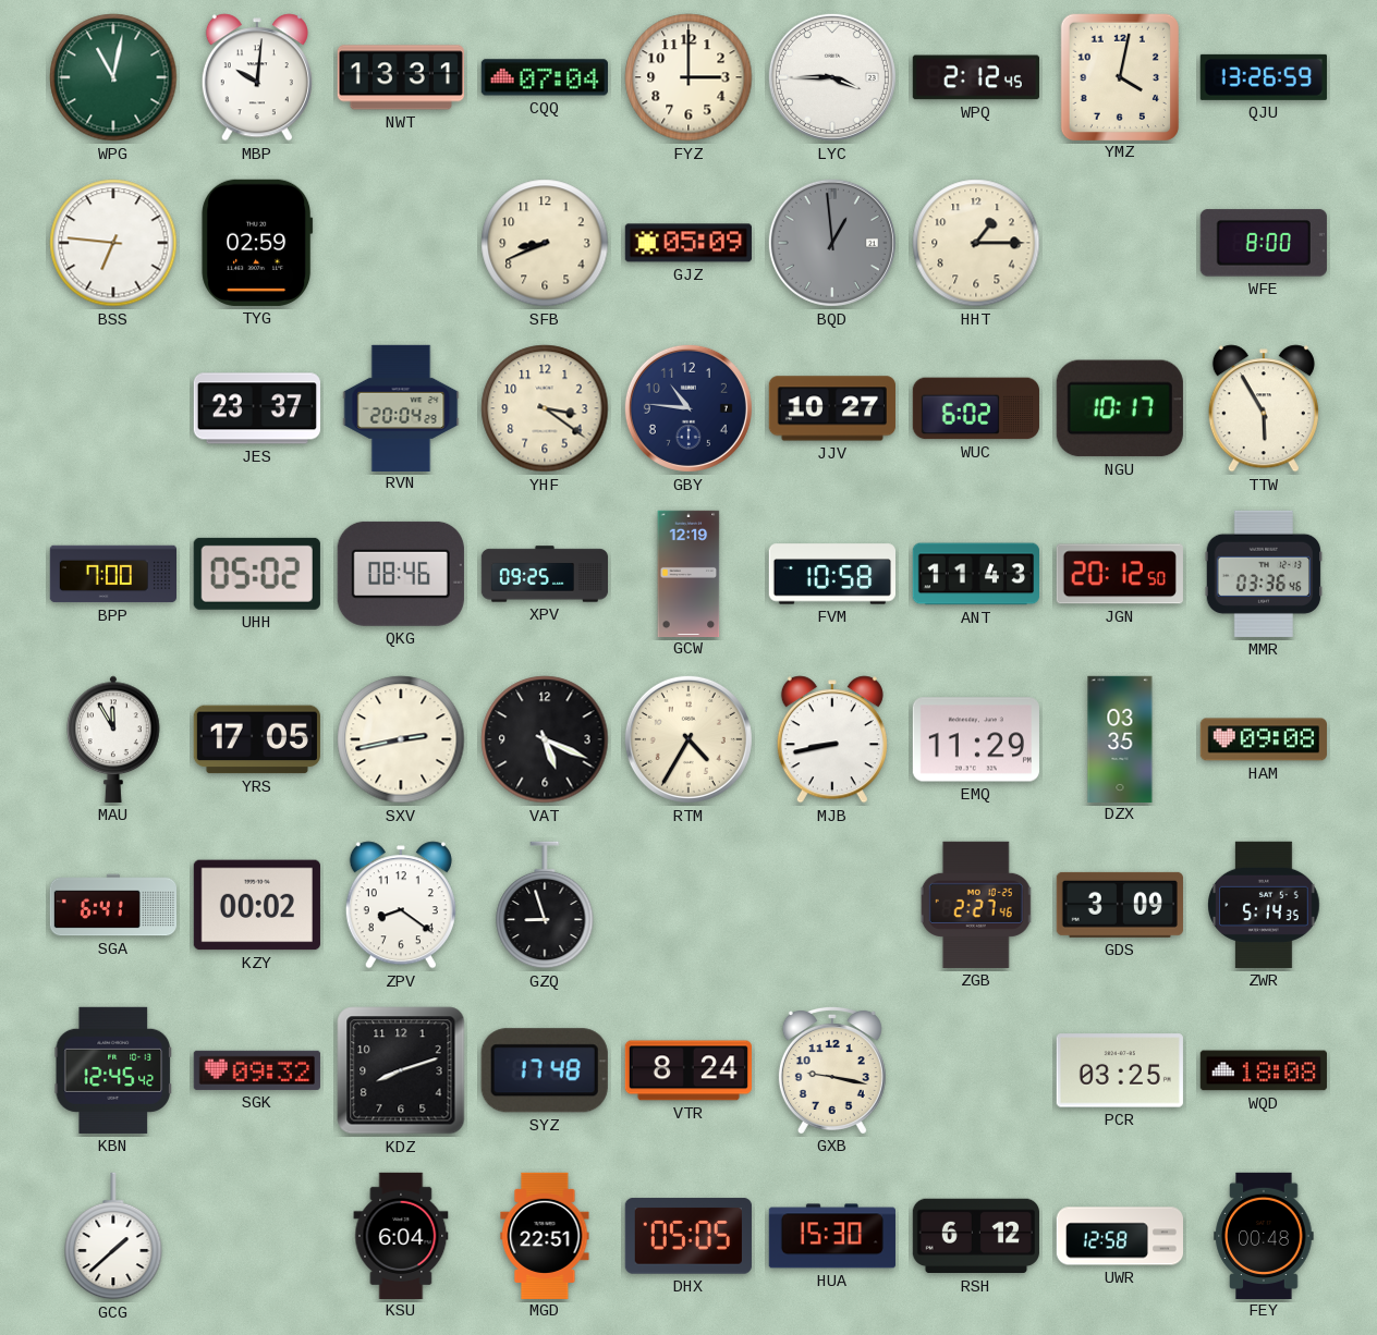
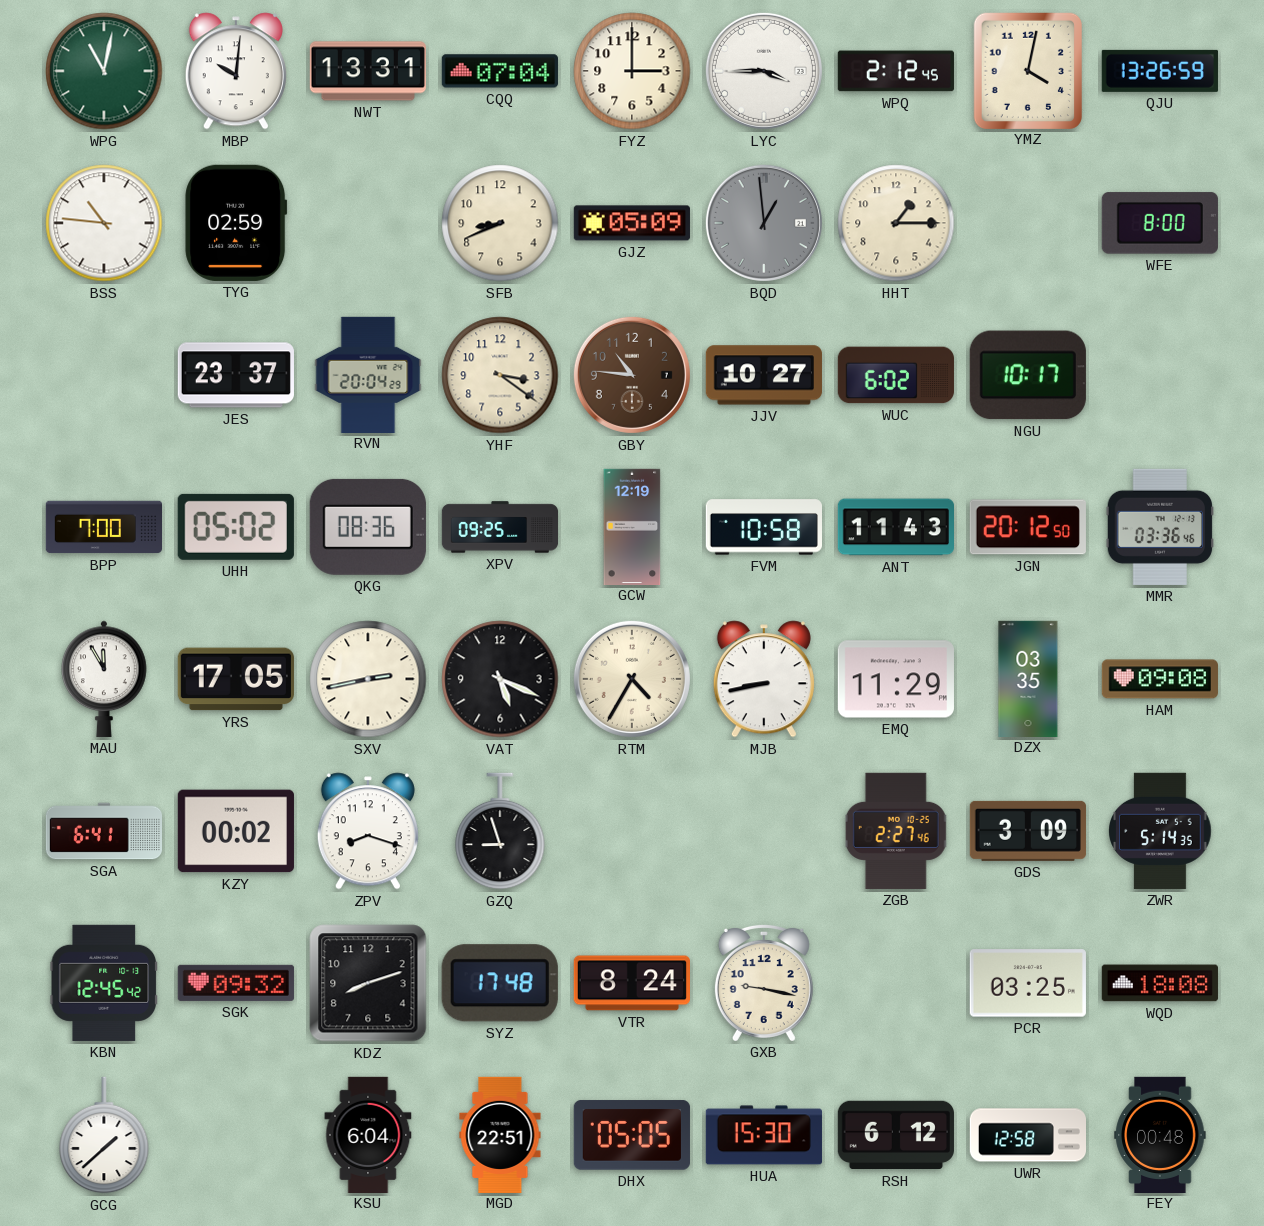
BSS: 6:46 -> 10:46 (104, 223)
GBY dial: navy -> brown (632, 375)
TTW: 5:55 -> none (1264, 408)
QKG: 08:46 -> 08:36 (368, 527)
ZPV: 8:21 -> 8:18 (368, 831)
